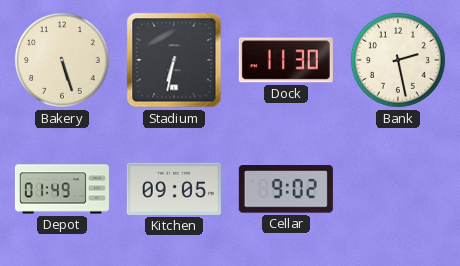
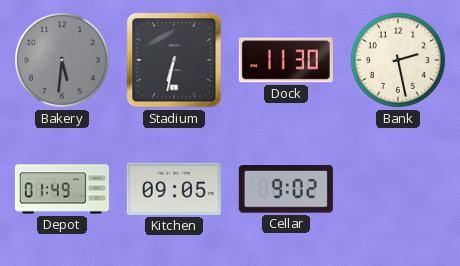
Bakery: 5:27 -> 5:31 (62, 60)
Bakery dial: cream -> grey (62, 60)
